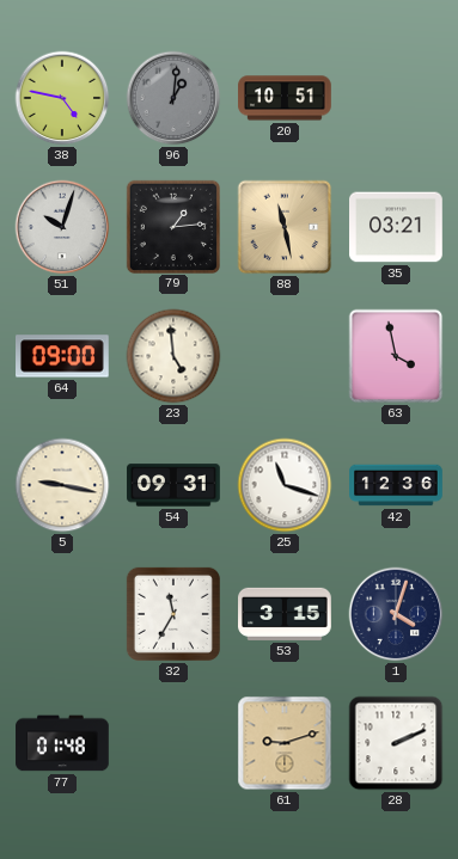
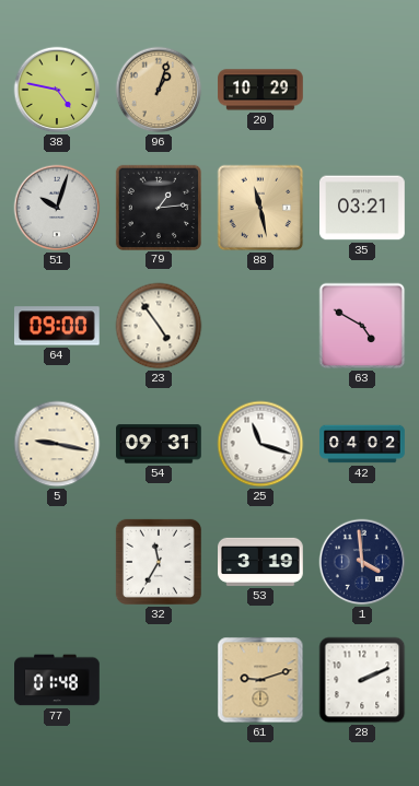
96: 1:01 -> 1:03 (159, 90)
96 dial: grey -> champagne (159, 90)
20: 10:51 -> 10:29 (260, 90)
23: 4:59 -> 4:54 (159, 326)
63: 3:58 -> 4:50 (362, 326)
42: 12:36 -> 04:02 (362, 444)
53: 3:15 -> 3:19 (260, 562)
1: 4:03 -> 3:59 (362, 562)
